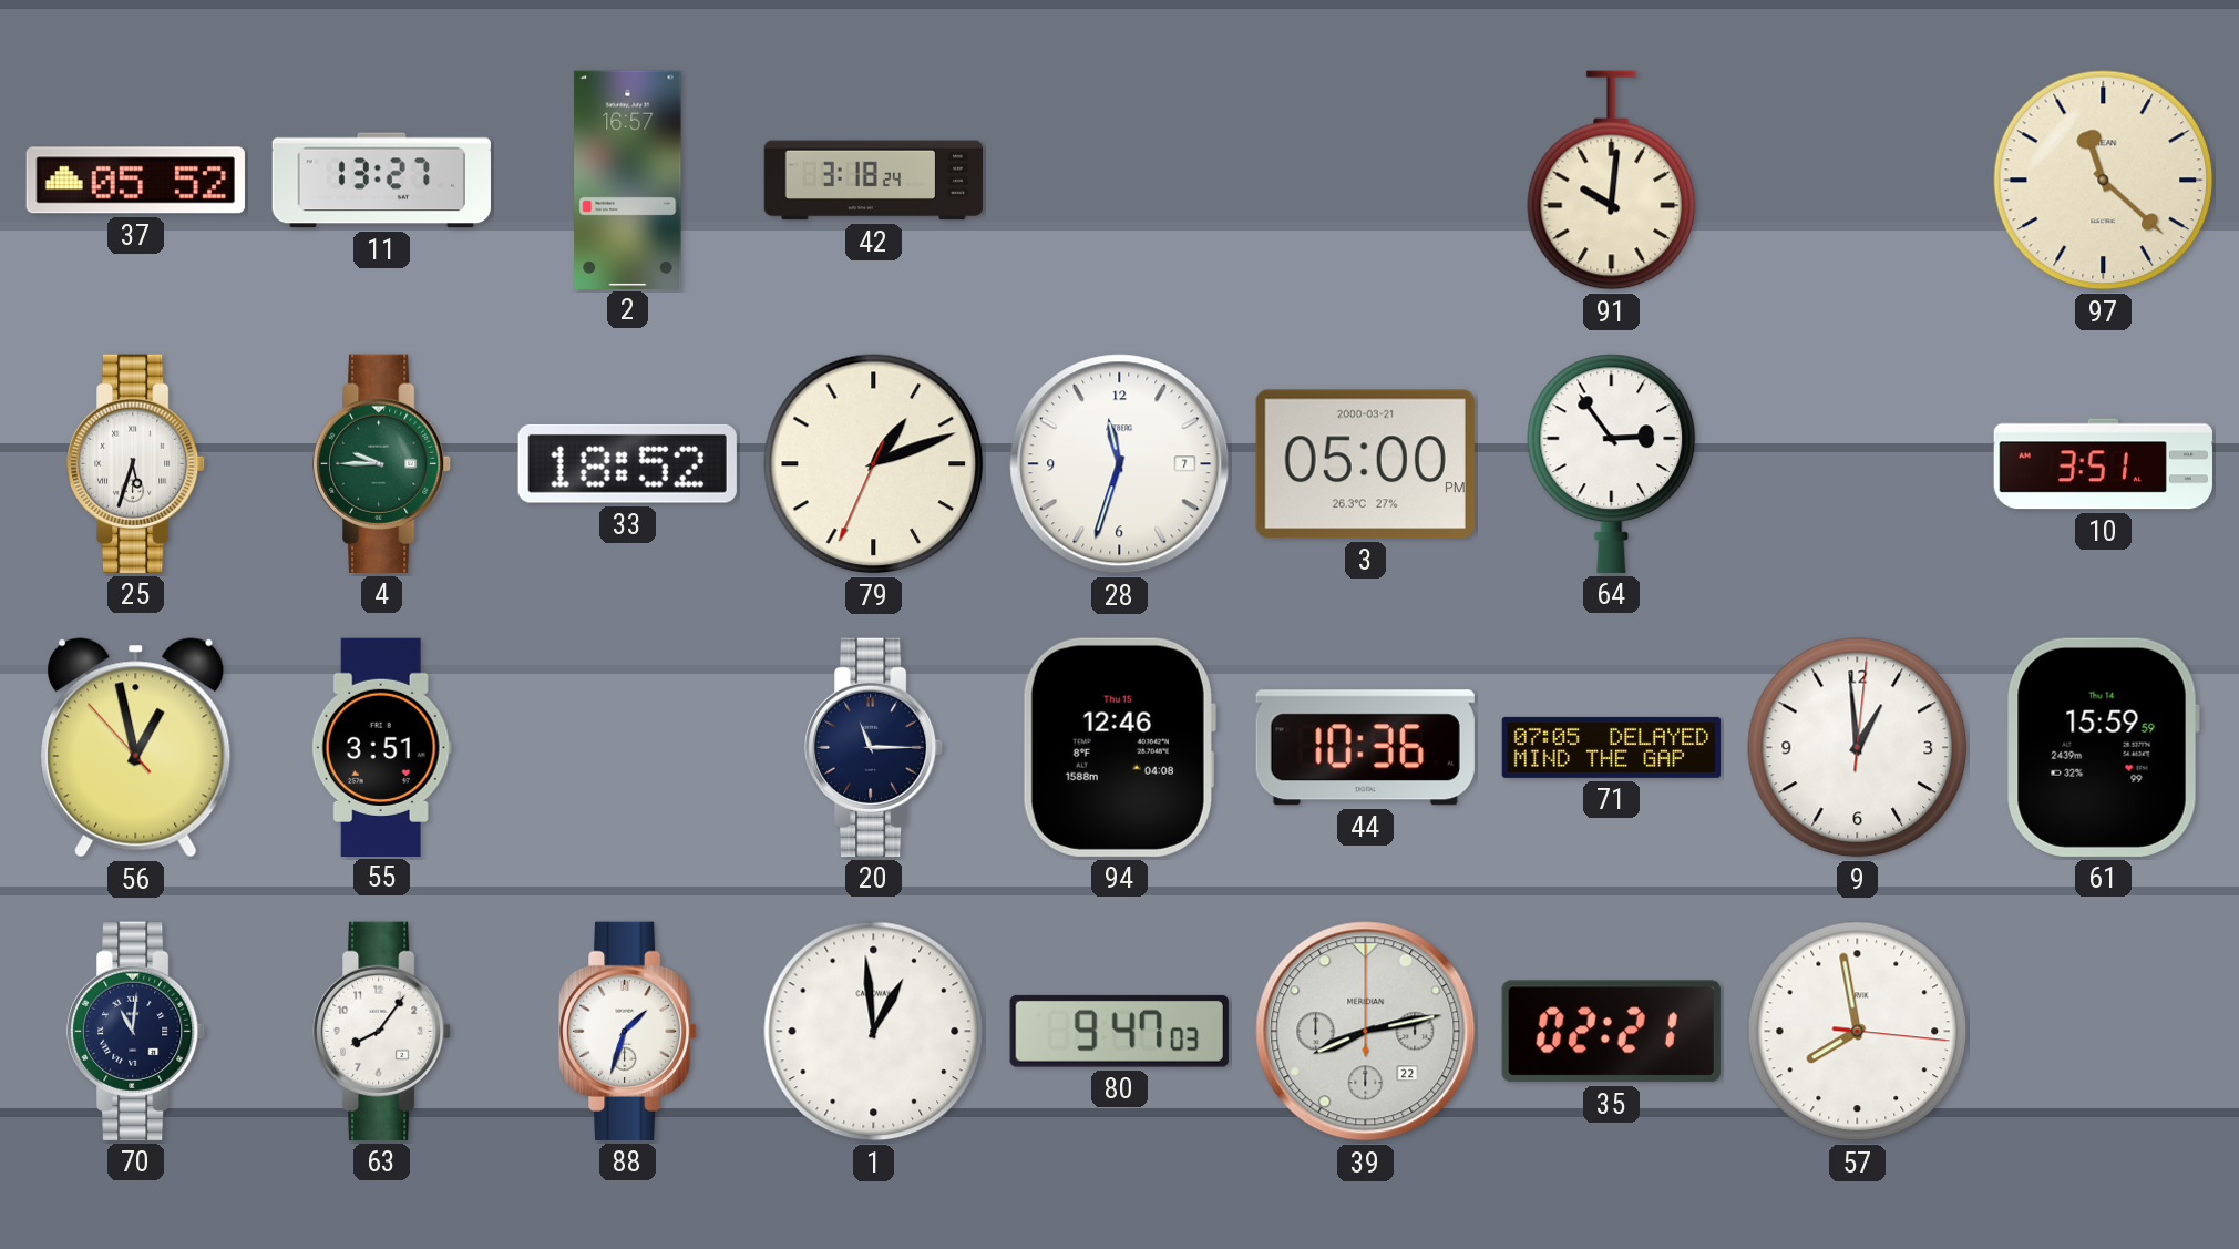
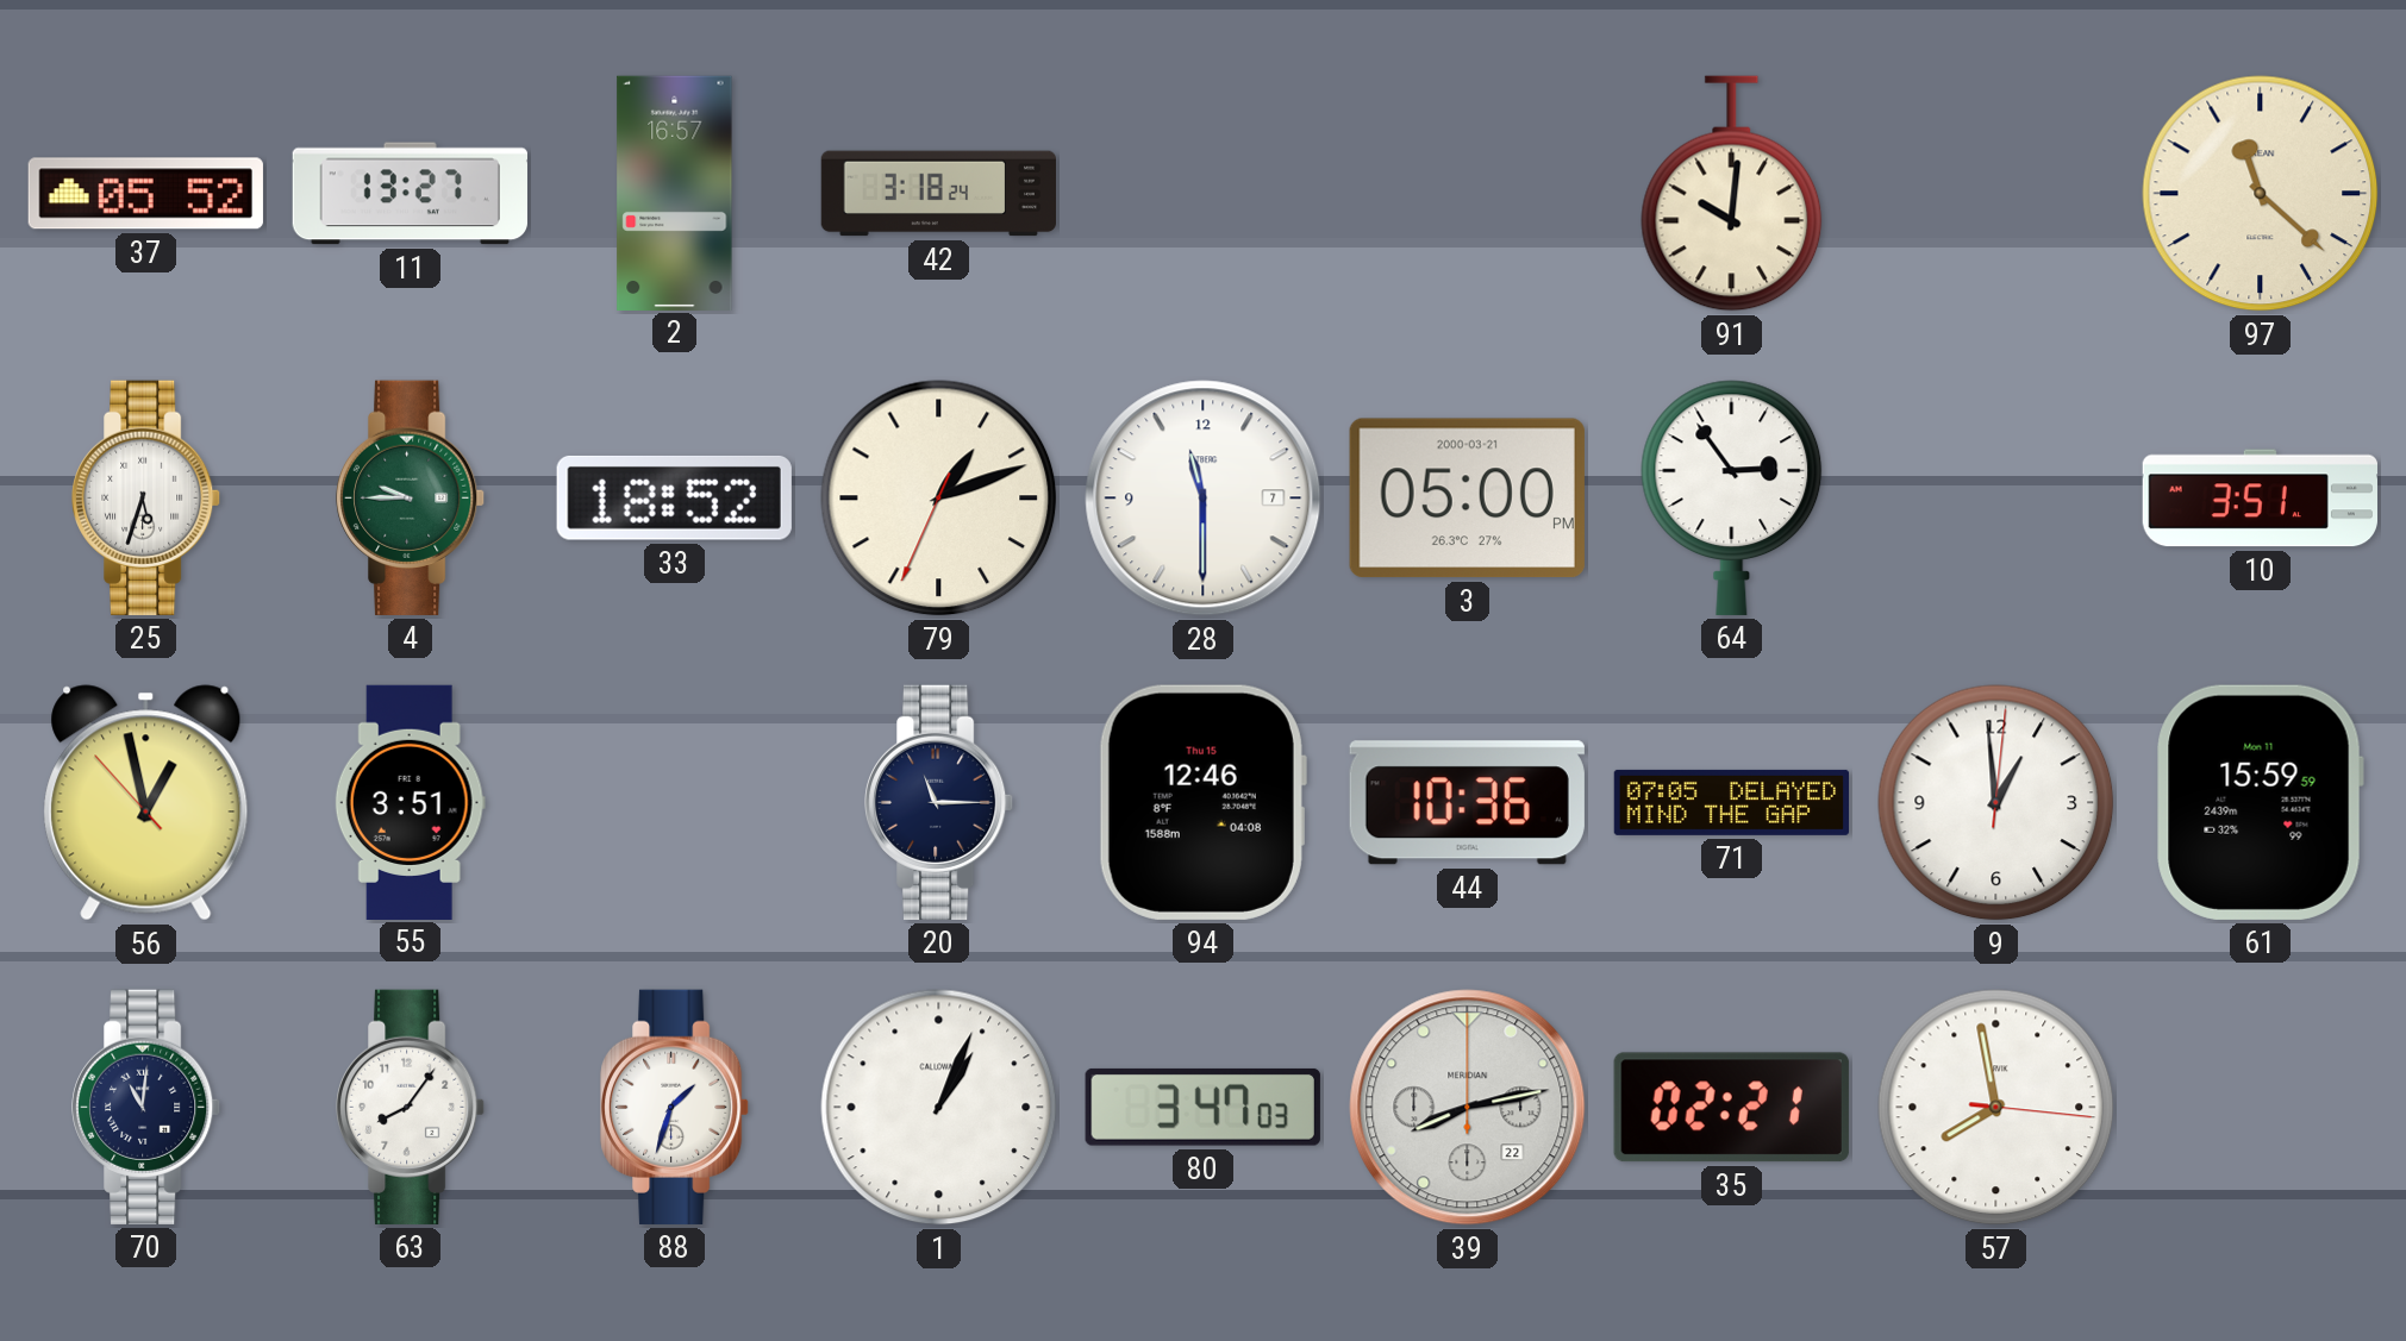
28: 11:33 -> 11:30 (1204, 499)
61 date: Thu 14 -> Mon 11 (2260, 802)
1: 12:59 -> 1:04 (939, 1108)
80: 9:47 -> 3:47 (1202, 1107)
